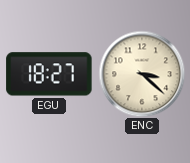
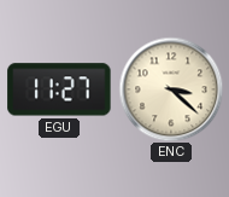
EGU: 18:27 -> 11:27 (59, 89)
